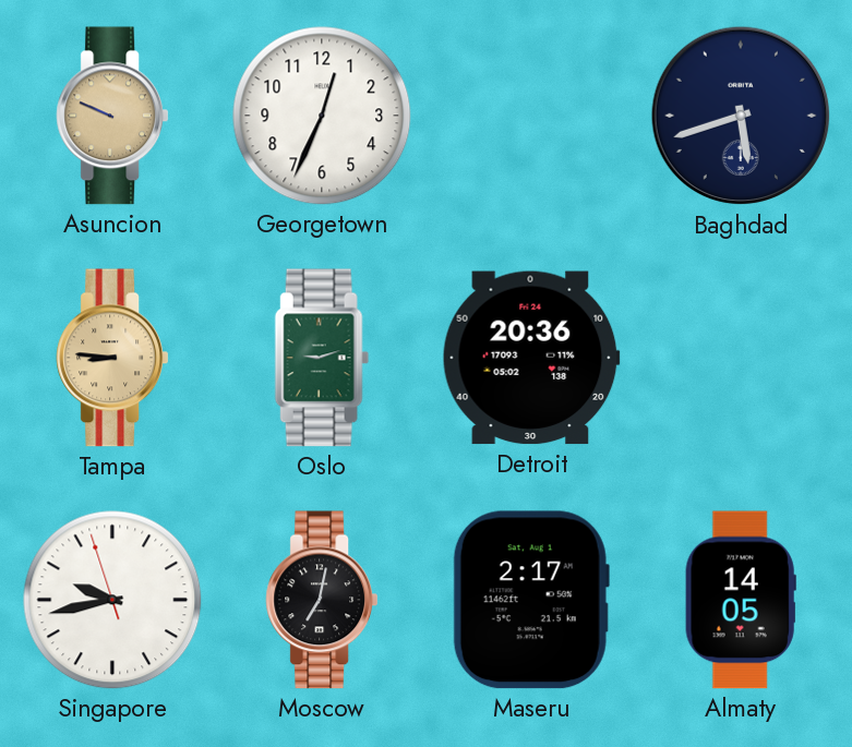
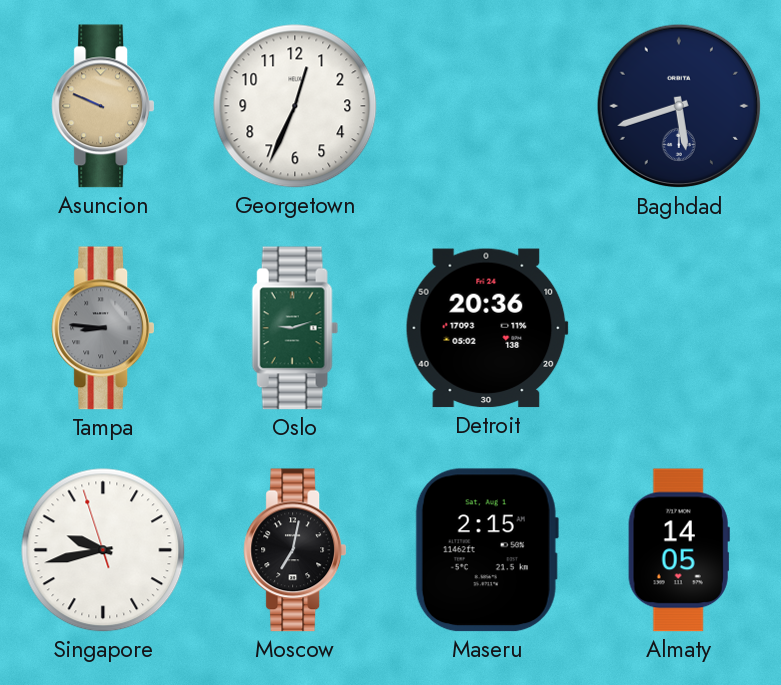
Tampa dial: champagne -> grey (102, 328)
Maseru: 2:17 -> 2:15 (487, 550)
